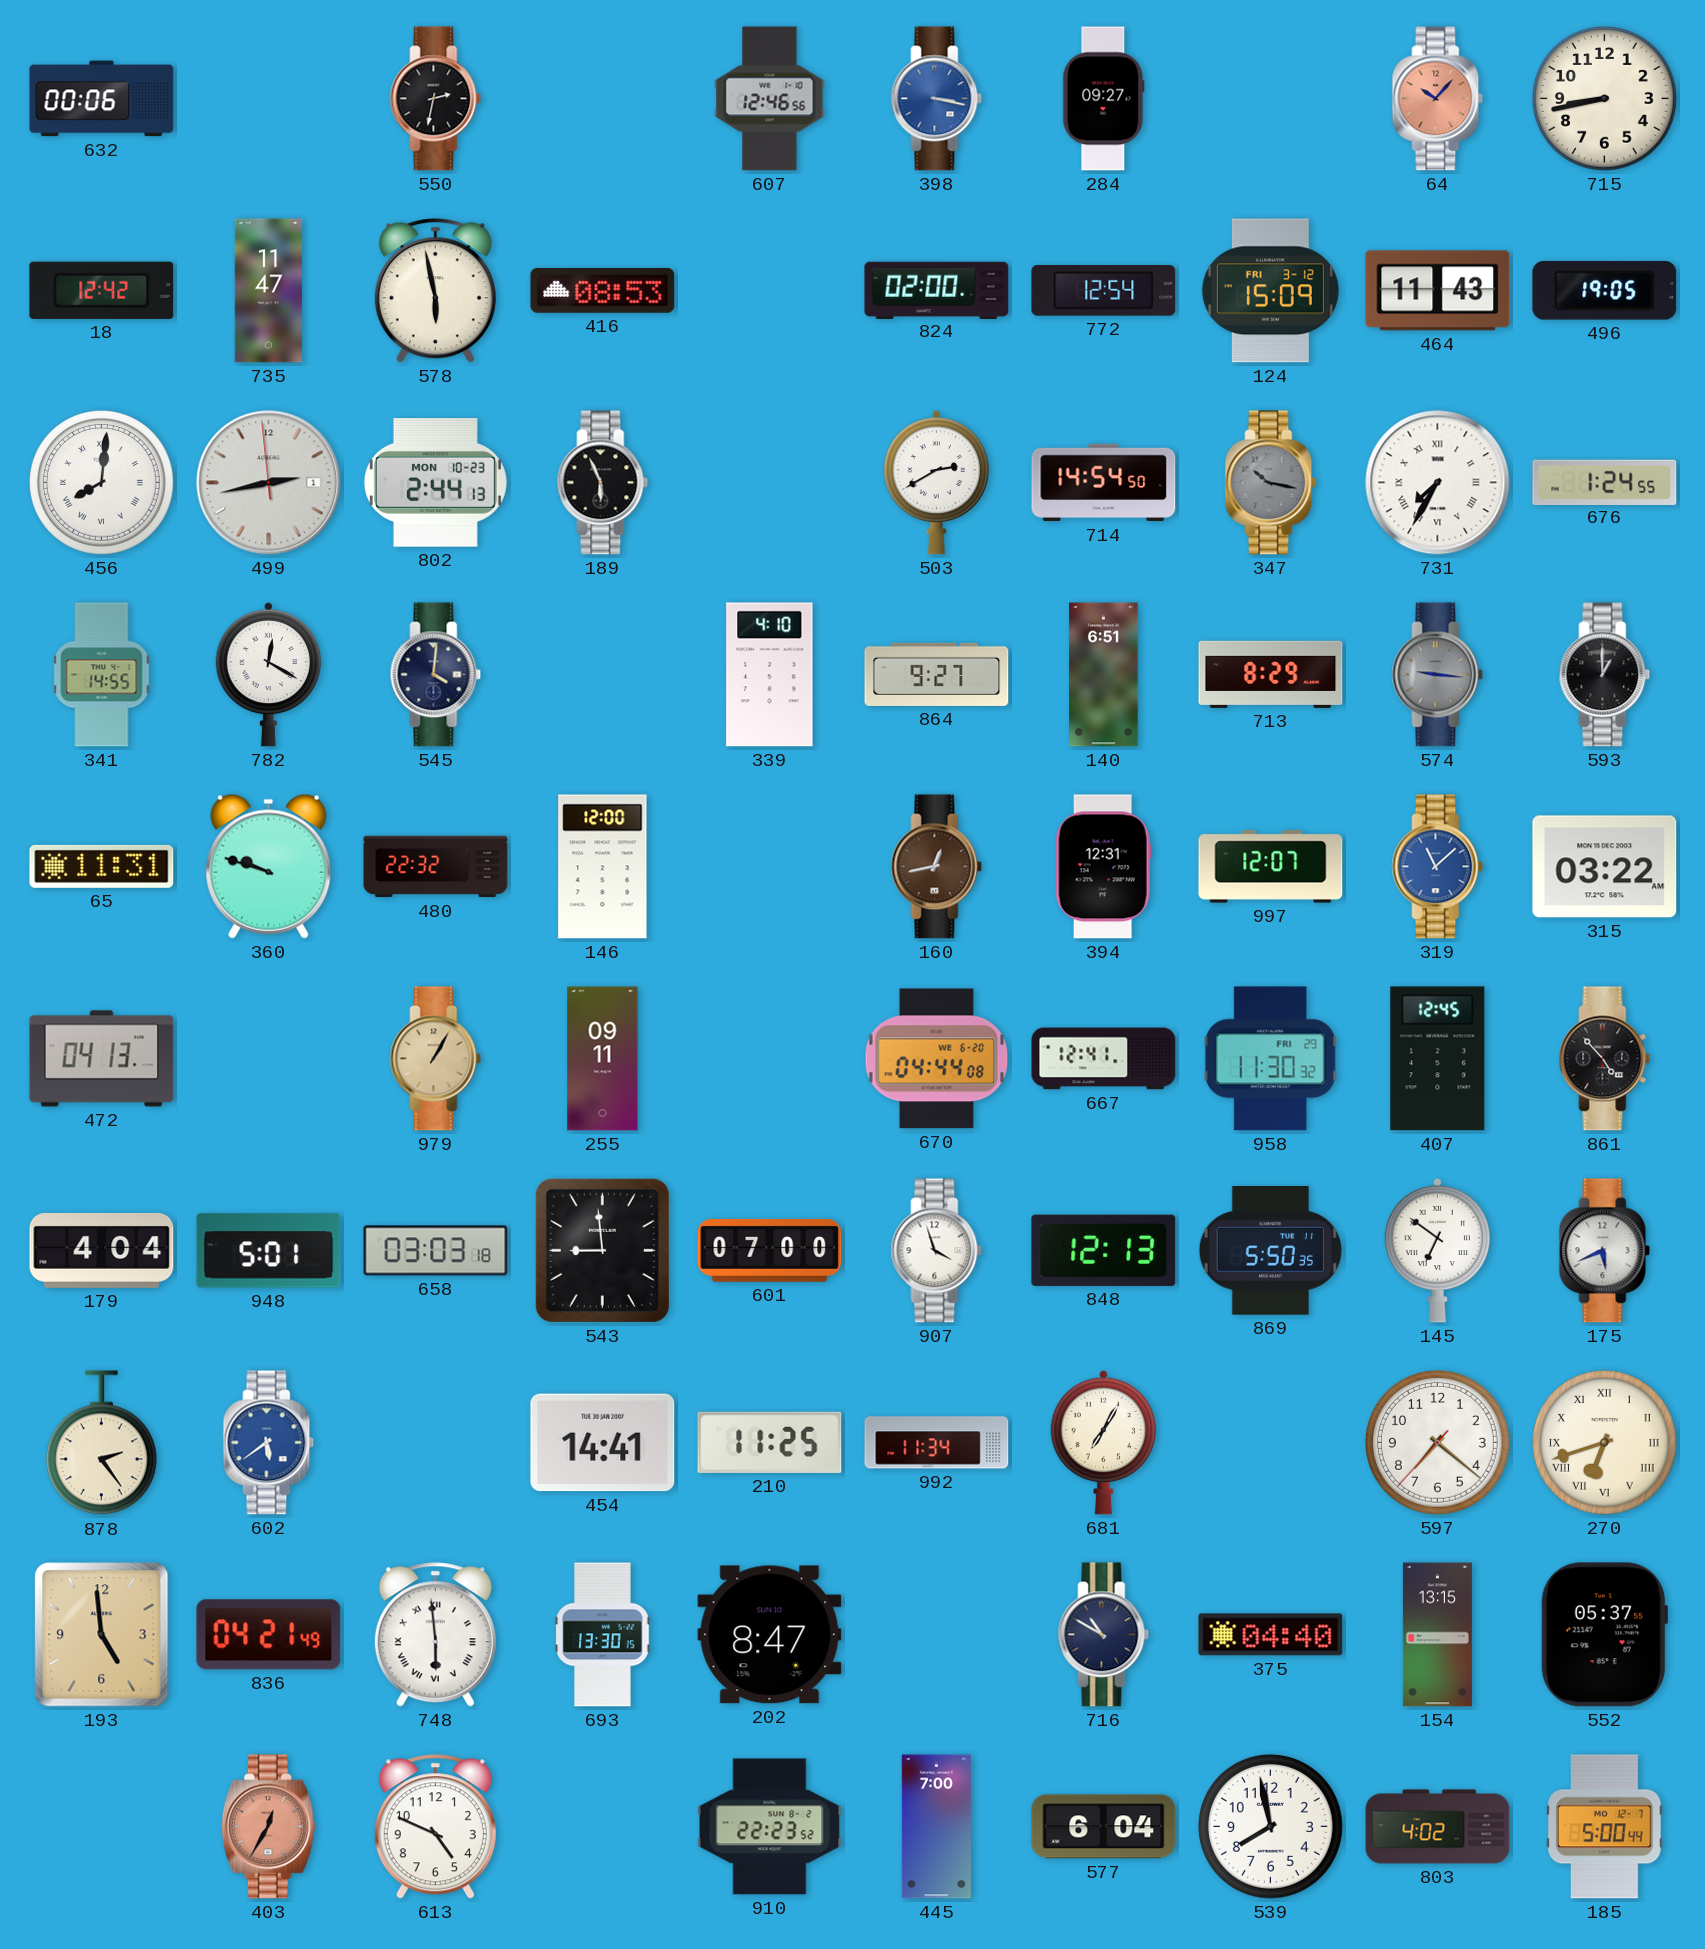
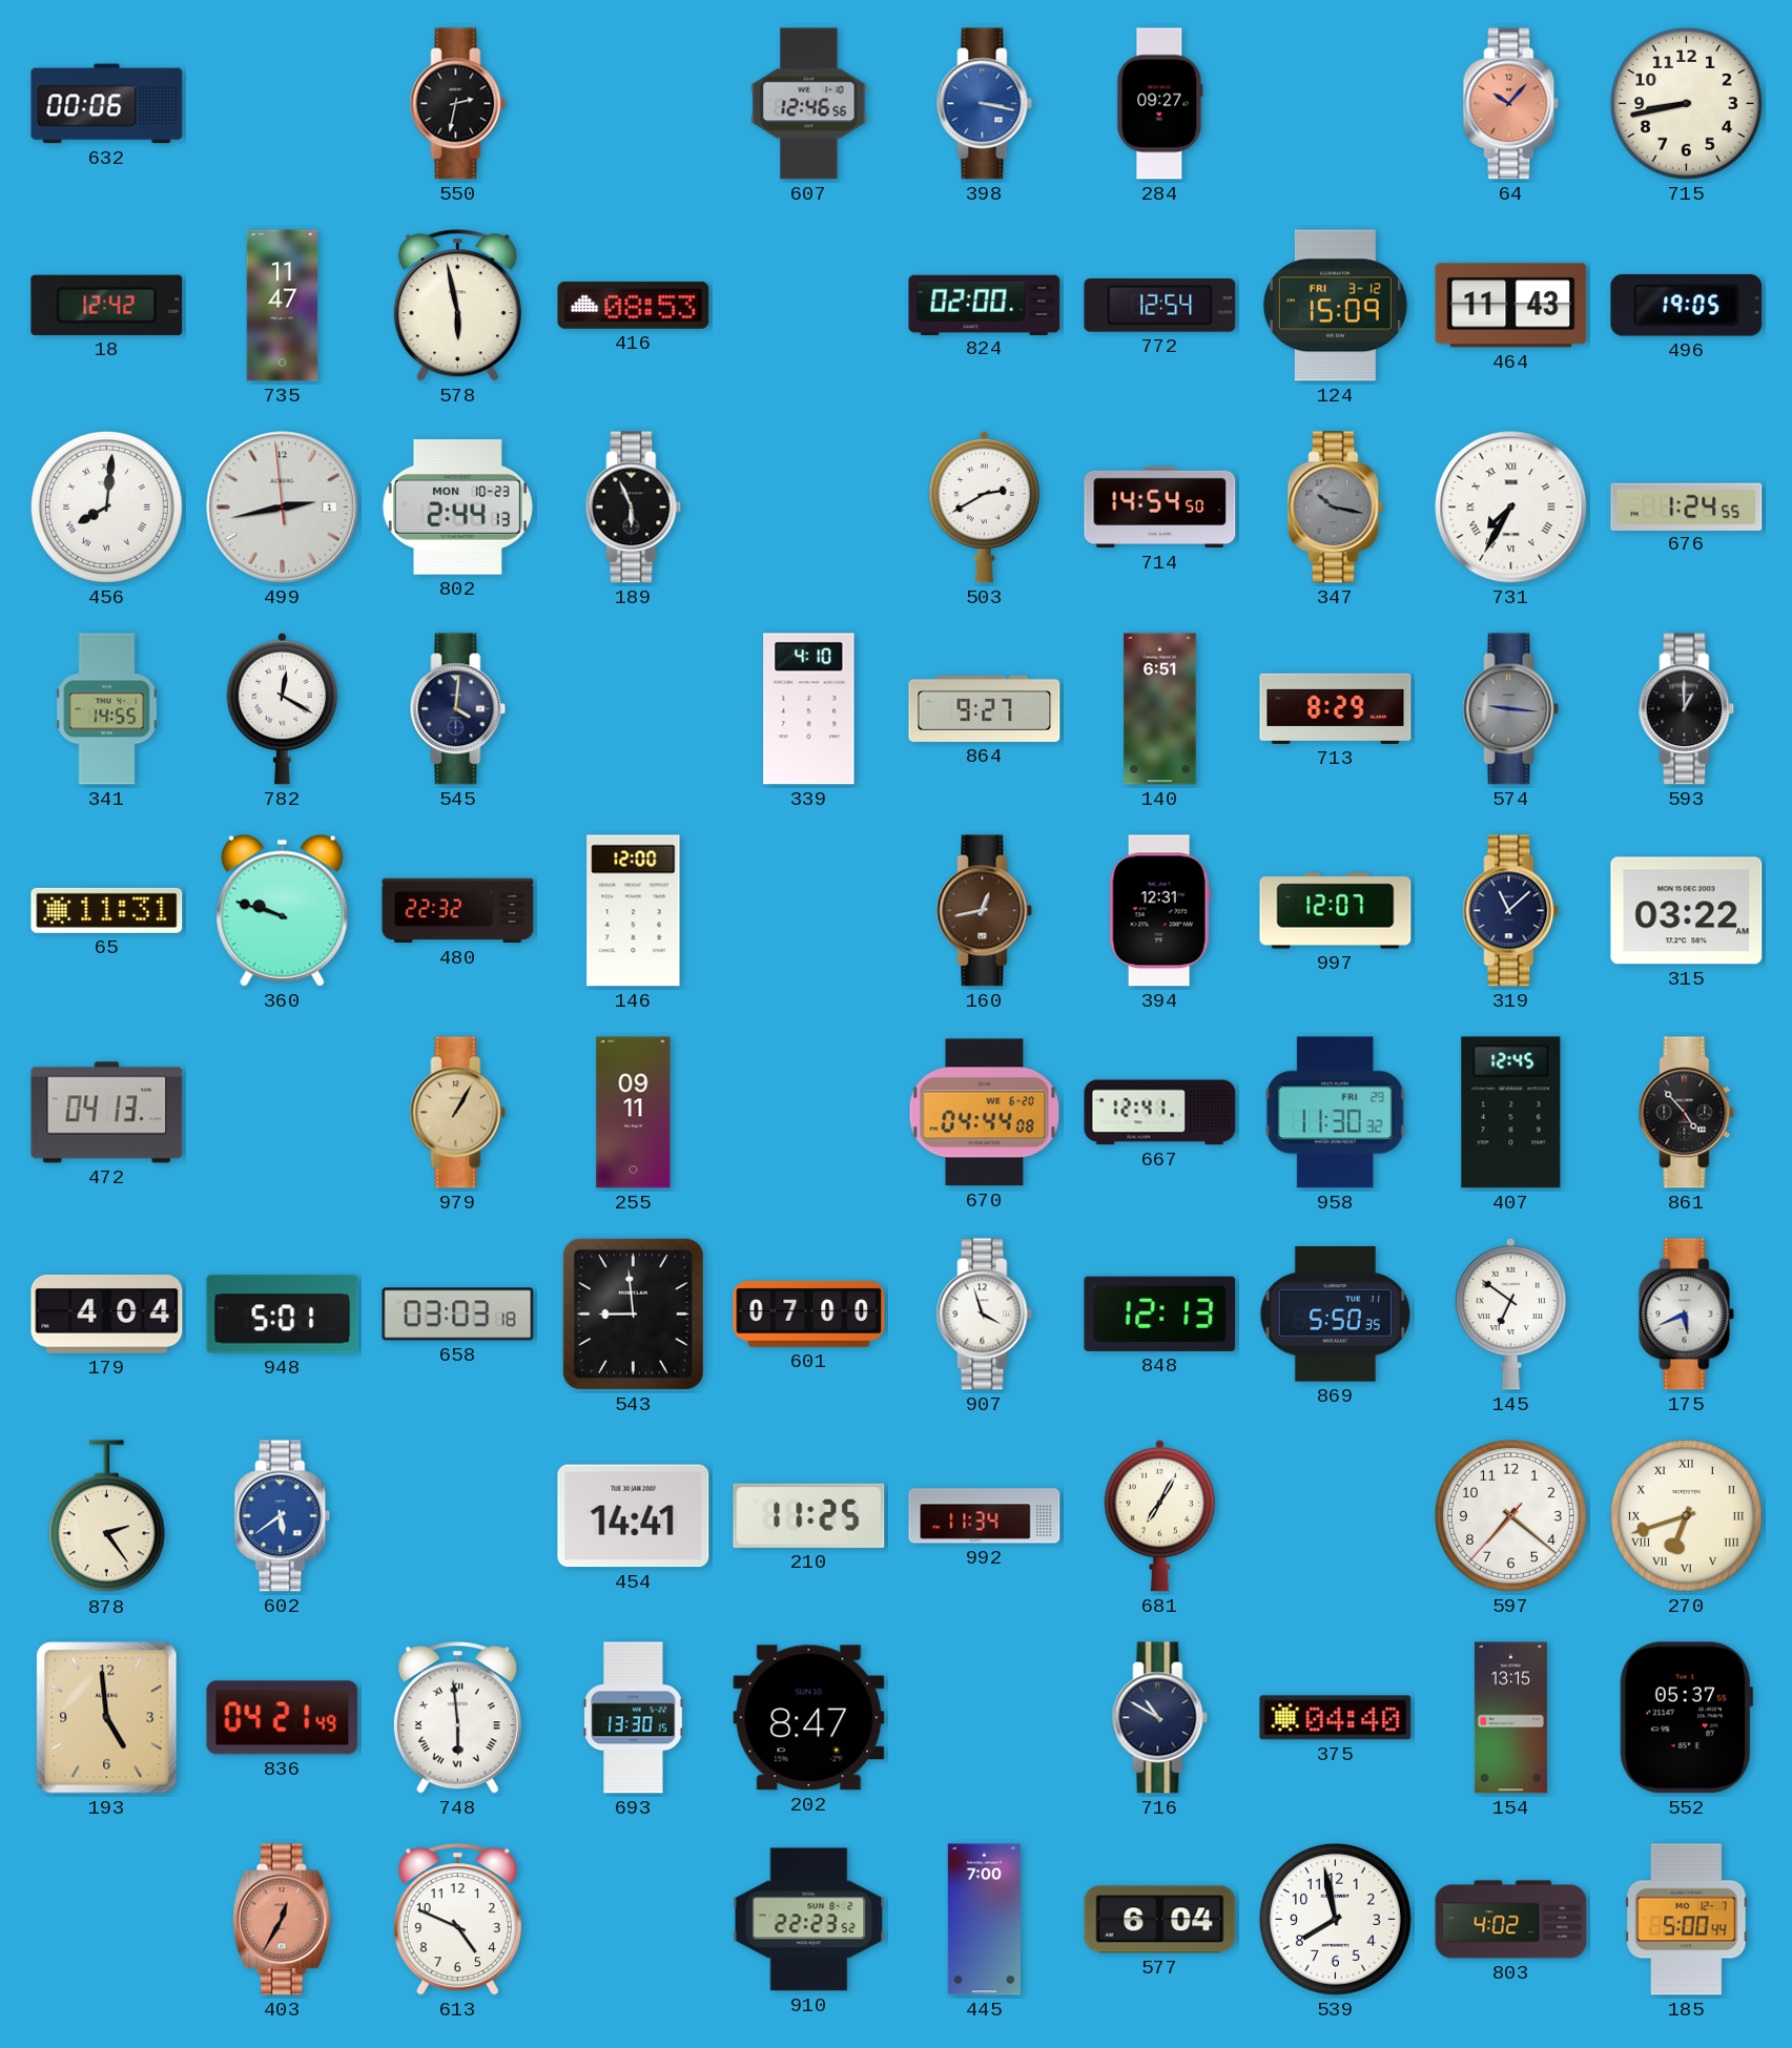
319 dial: blue -> navy (1511, 911)
